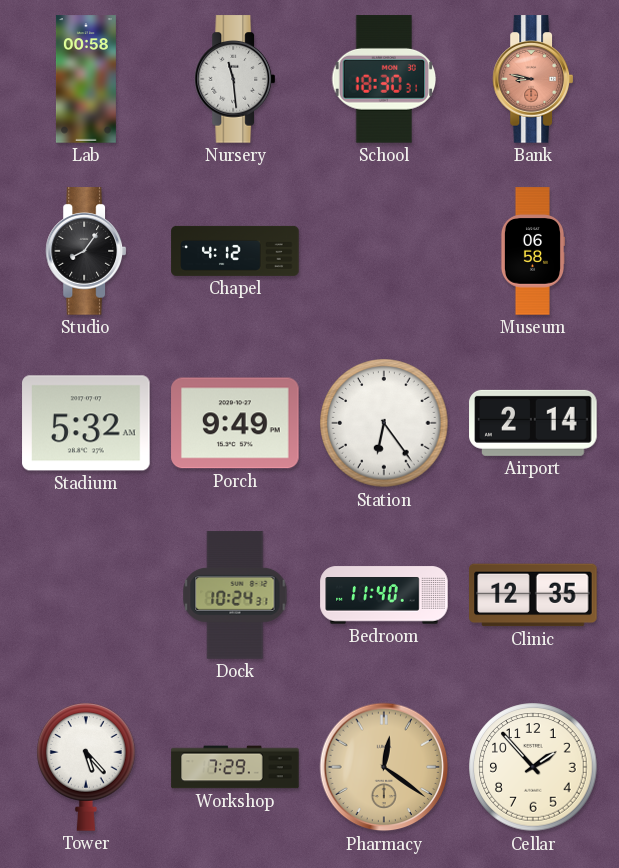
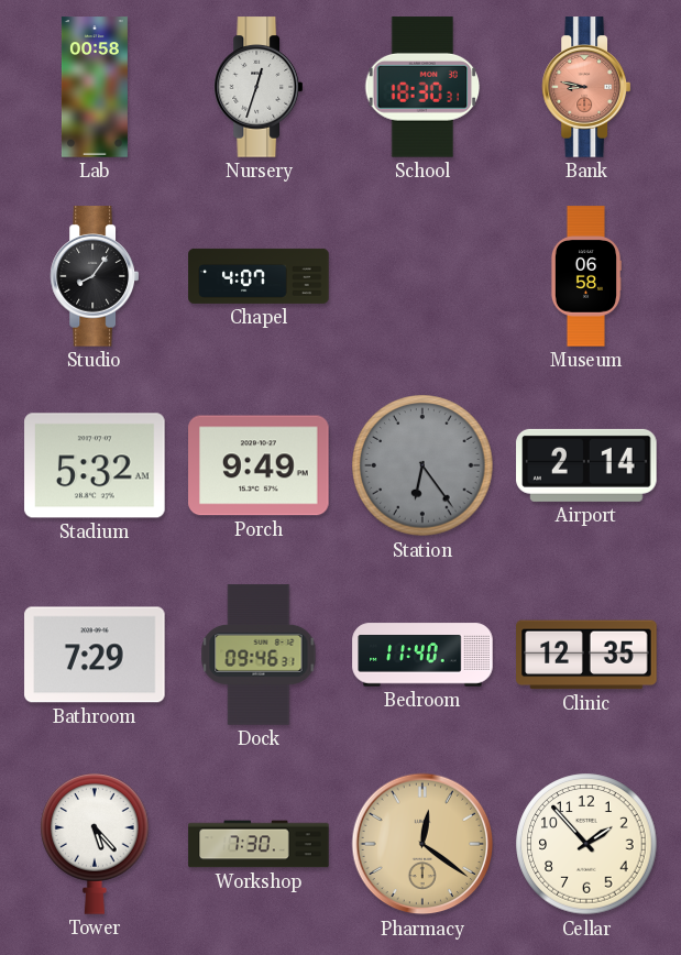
Nursery: 11:29 -> 12:33 (257, 87)
Chapel: 4:12 -> 4:07 (259, 276)
Station dial: white -> grey (422, 465)
Bathroom: none -> 7:29 (95, 655)
Dock: 10:24 -> 09:46 (259, 655)
Workshop: 7:29 -> 7:30 (259, 844)
